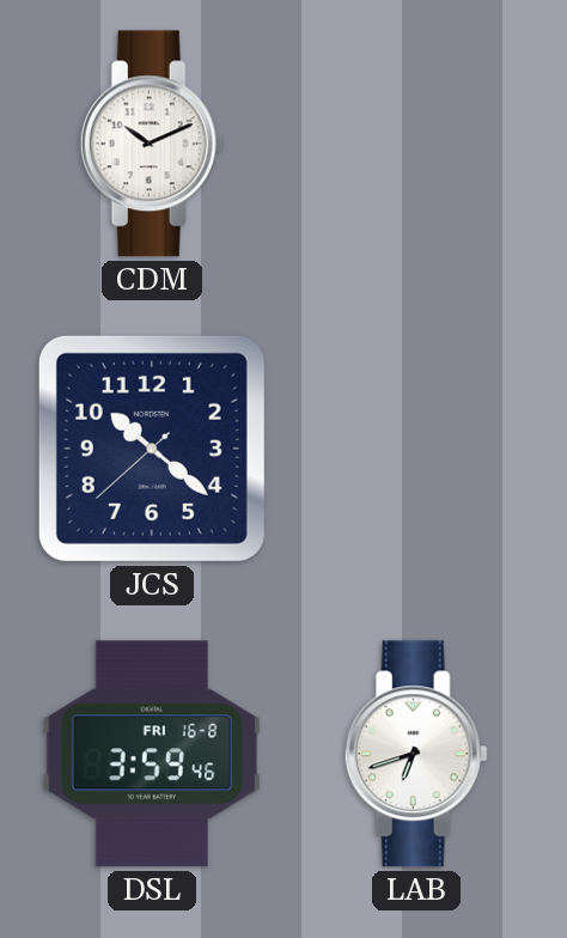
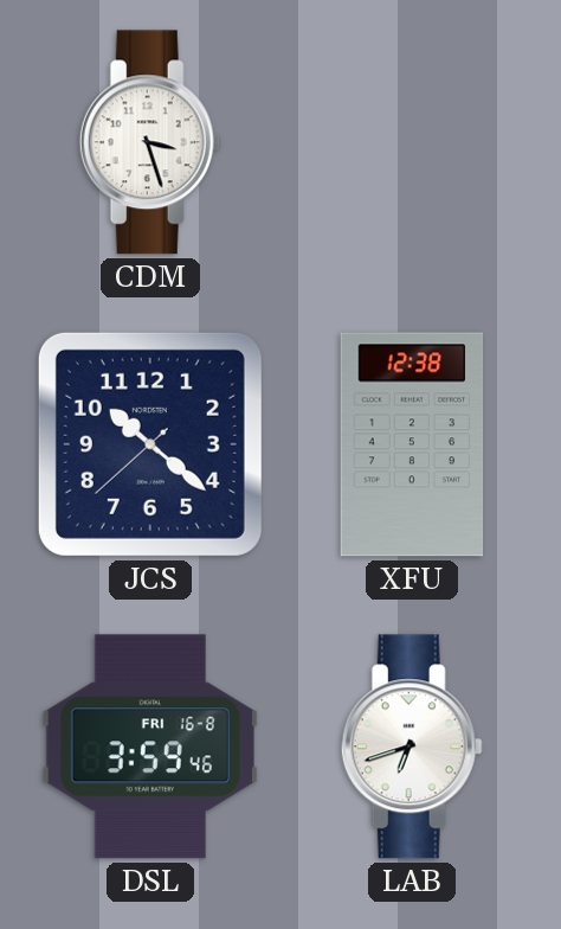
CDM: 10:11 -> 3:27 (150, 142)
XFU: none -> 12:38 (412, 444)
